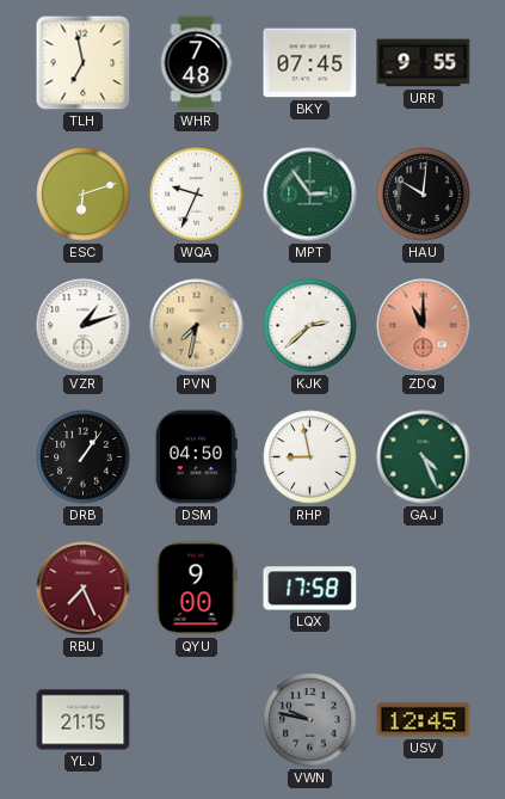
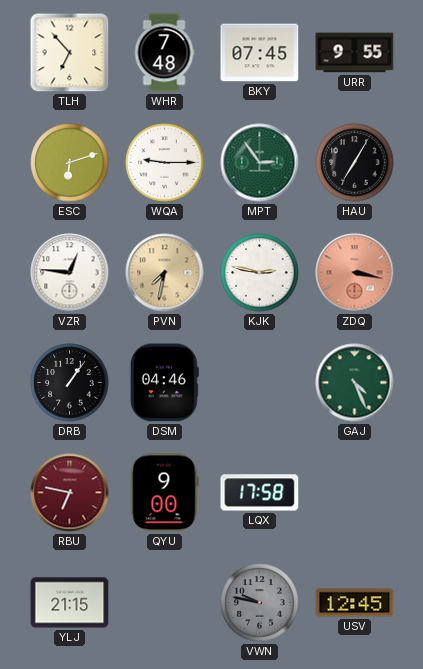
TLH: 6:58 -> 6:53 (70, 53)
WQA: 9:34 -> 9:15 (165, 163)
HAU: 10:01 -> 7:05 (355, 163)
VZR: 1:12 -> 12:46 (70, 273)
KJK: 2:38 -> 2:47 (260, 273)
ZDQ: 11:00 -> 3:17 (355, 273)
DSM: 04:50 -> 04:46 (164, 383)
RHP: 8:58 -> none (310, 457)
RBU: 7:26 -> 6:47 (70, 493)
